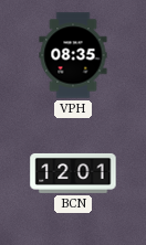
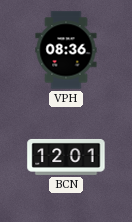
VPH: 08:35 -> 08:36 (66, 50)
